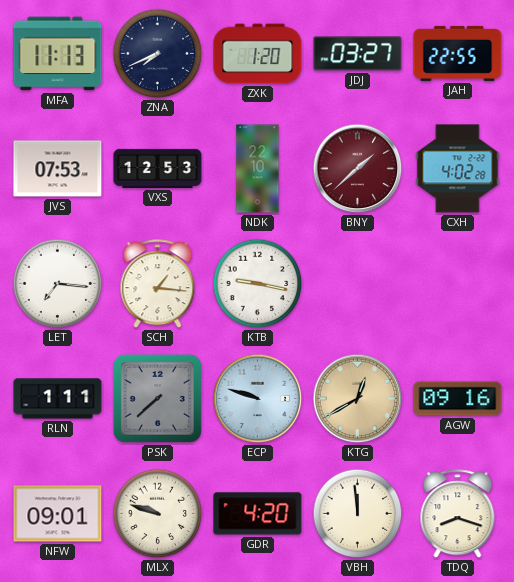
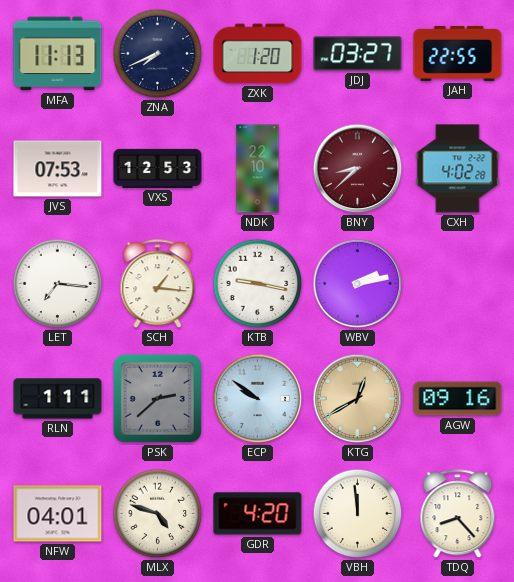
BNY: 1:38 -> 8:38 (358, 169)
WBV: none -> 2:13 (358, 284)
PSK: 7:38 -> 2:38 (157, 398)
ECP: 9:48 -> 9:51 (258, 399)
NFW: 09:01 -> 04:01 (58, 514)
MLX: 9:48 -> 4:48 (158, 514)
TDQ: 8:18 -> 8:23 (458, 514)
